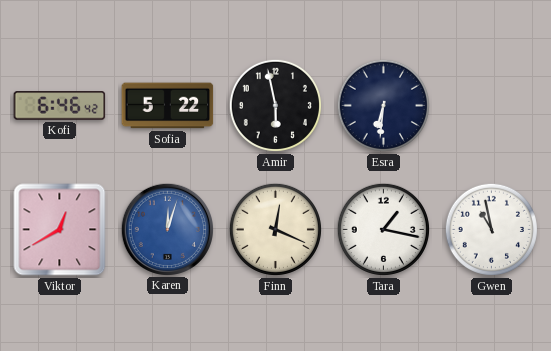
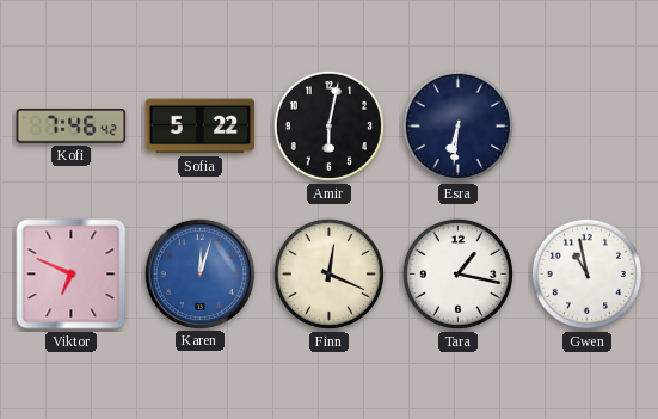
Kofi: 6:46 -> 7:46 (72, 127)
Amir: 5:58 -> 6:02 (328, 125)
Viktor: 12:40 -> 6:49 (72, 275)
